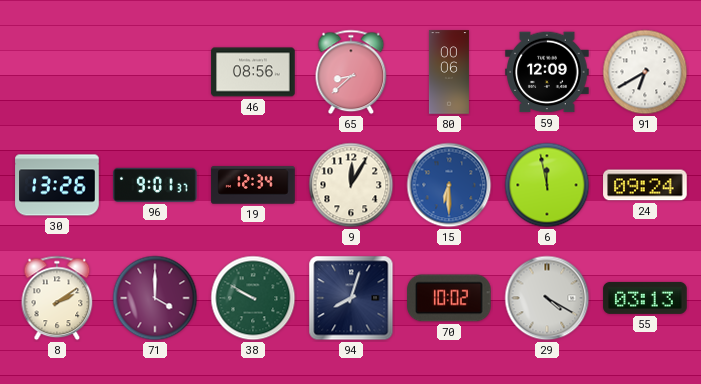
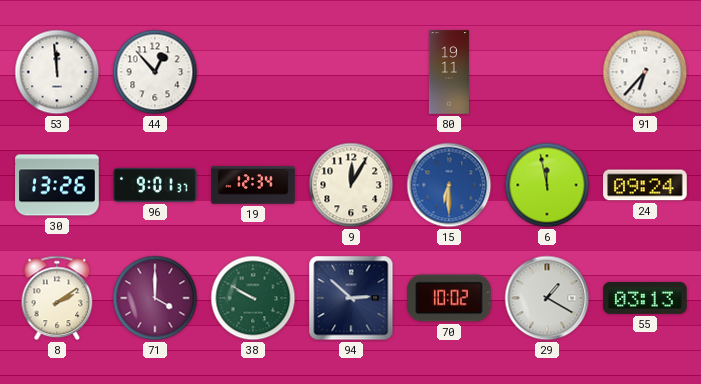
53: none -> 11:59 (57, 72)
44: none -> 12:53 (155, 72)
46: 08:56 -> none (253, 72)
65: 8:38 -> none (351, 72)
80: 00:06 -> 19:11 (449, 72)
59: 12:09 -> none (547, 72)
91: 6:40 -> 6:37 (645, 72)
94: 8:03 -> 2:52 (351, 298)
29: 4:20 -> 1:20 (547, 298)
